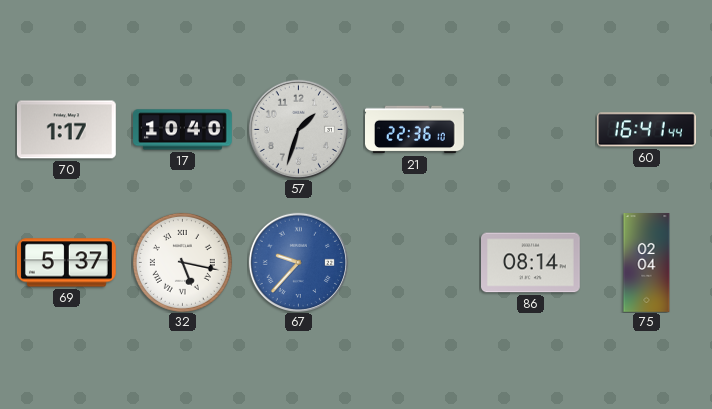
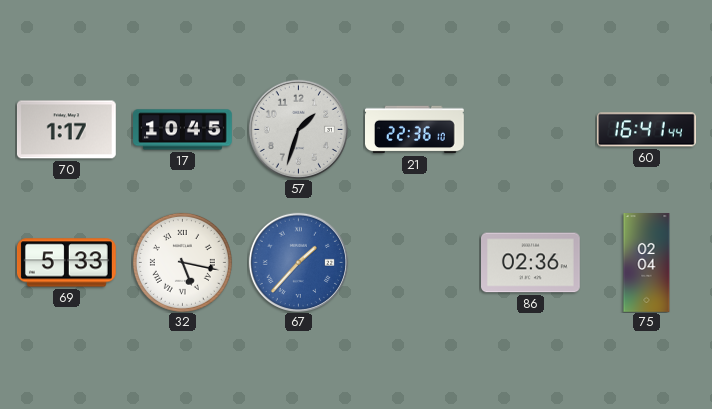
17: 10:40 -> 10:45 (183, 130)
69: 5:37 -> 5:33 (67, 263)
67: 9:37 -> 1:37 (298, 262)
86: 08:14 -> 02:36 (531, 263)
